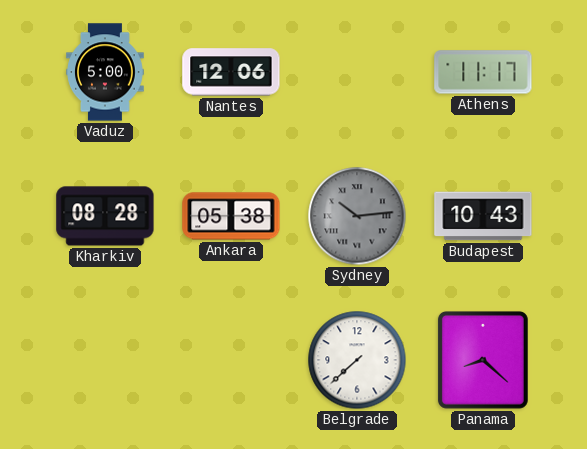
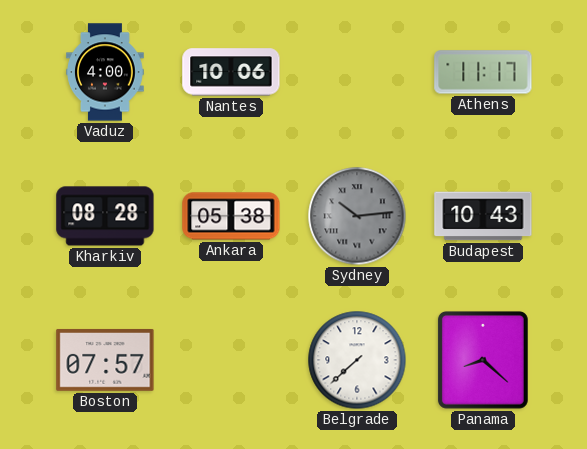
Vaduz: 5:00 -> 4:00 (105, 72)
Nantes: 12:06 -> 10:06 (231, 72)
Boston: none -> 07:57 (105, 360)
